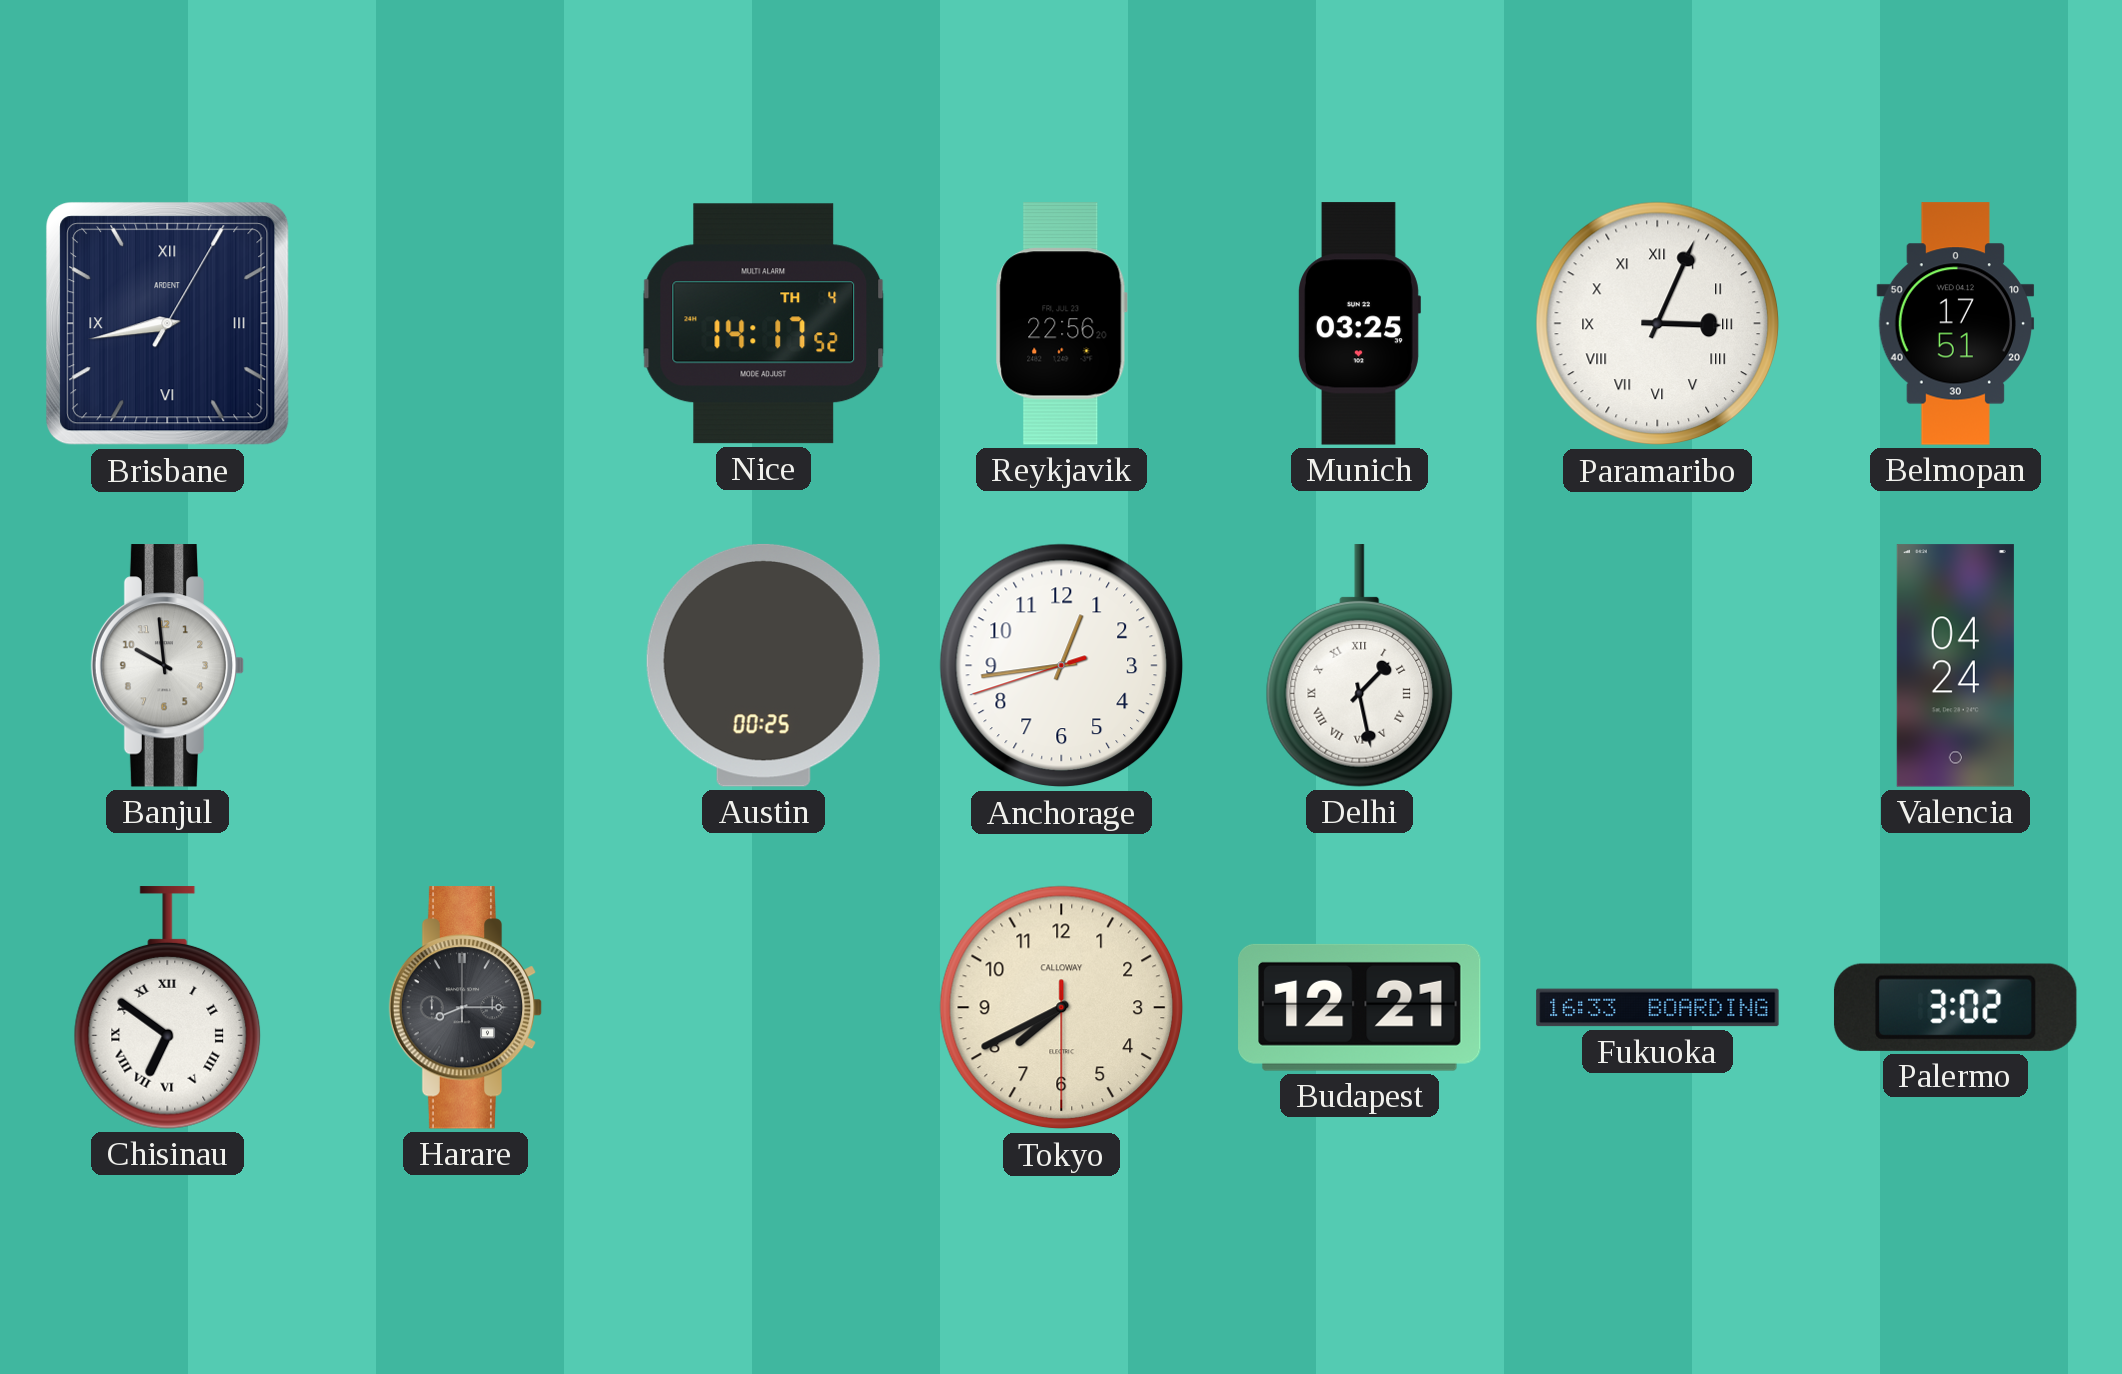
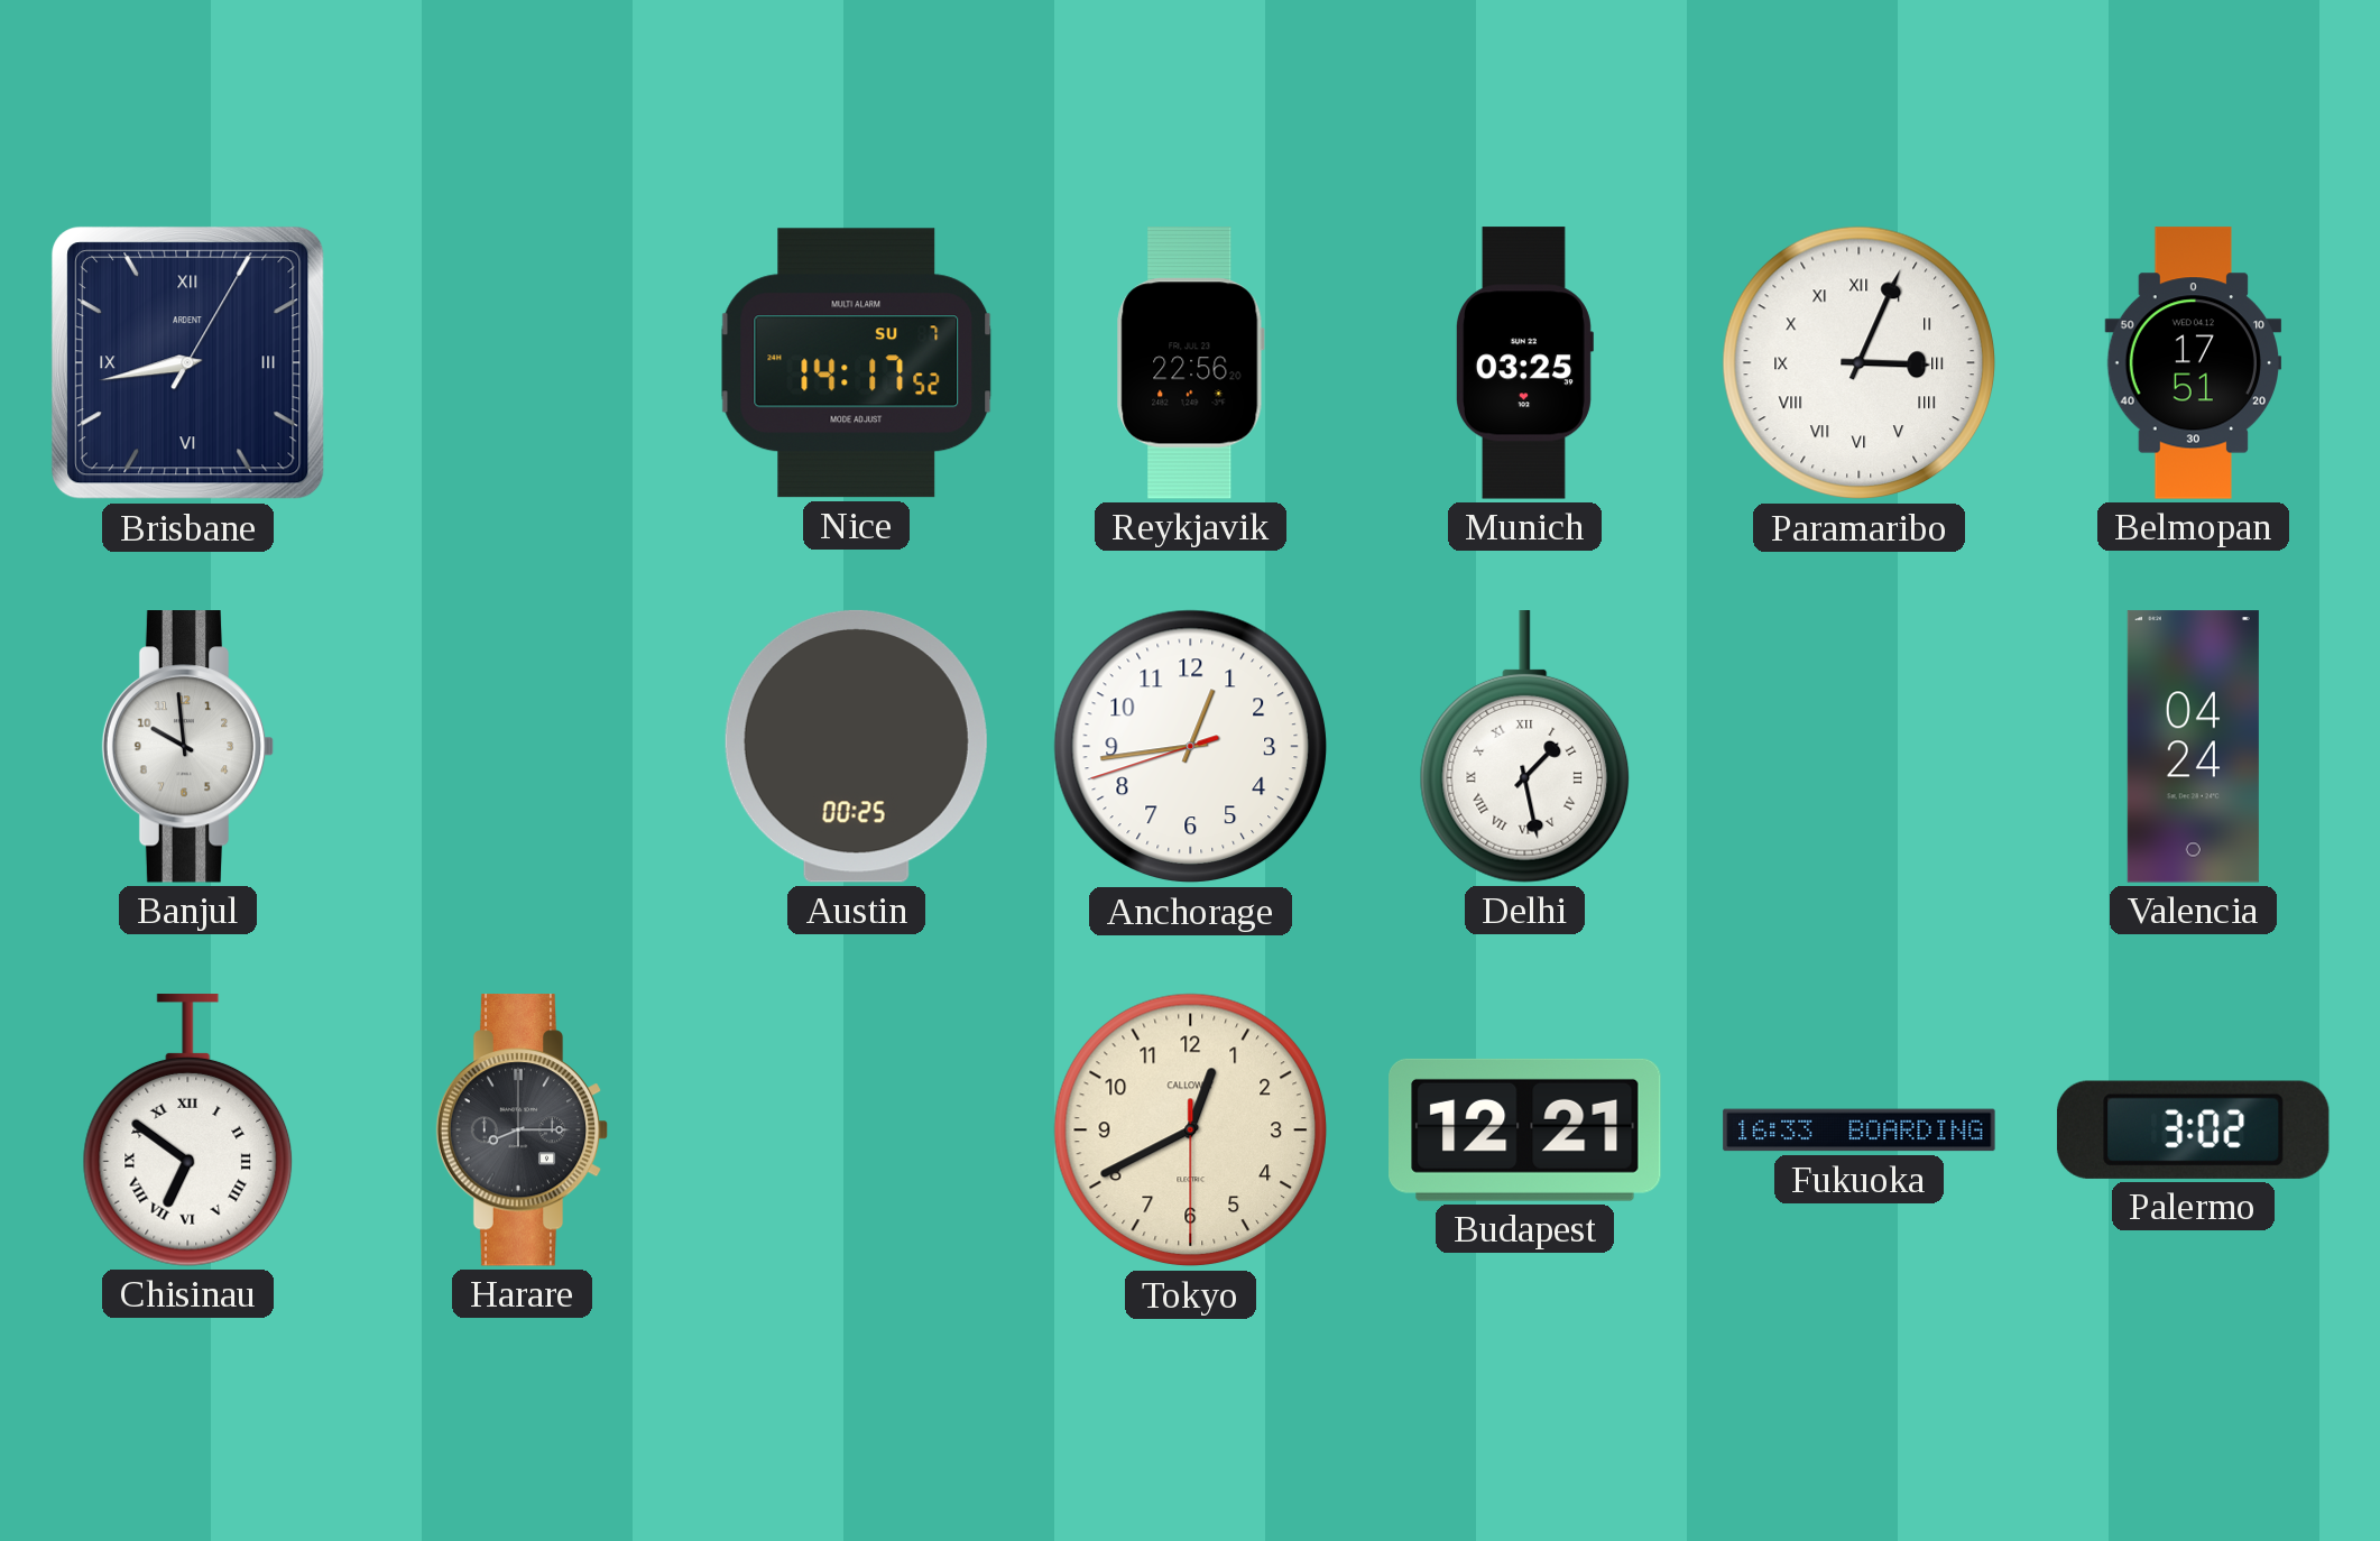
Nice date: TH 4 -> SU 7 (857, 363)
Tokyo: 7:40 -> 12:40 (1191, 1131)
